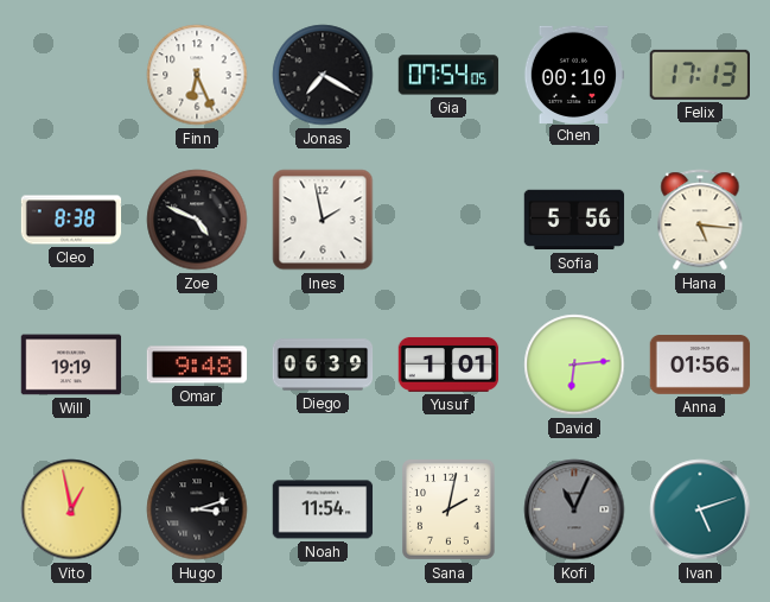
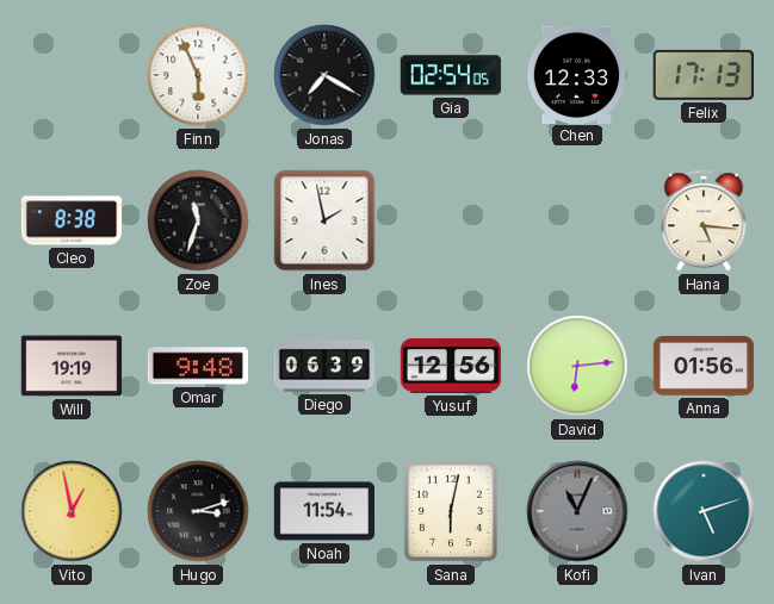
Finn: 6:26 -> 5:56 (198, 75)
Gia: 07:54 -> 02:54 (451, 75)
Chen: 00:10 -> 12:33 (577, 74)
Zoe: 4:49 -> 11:33 (198, 220)
Sofia: 5:56 -> none (574, 220)
Yusuf: 1:01 -> 12:56 (451, 366)
Sana: 2:02 -> 6:02 (451, 511)
